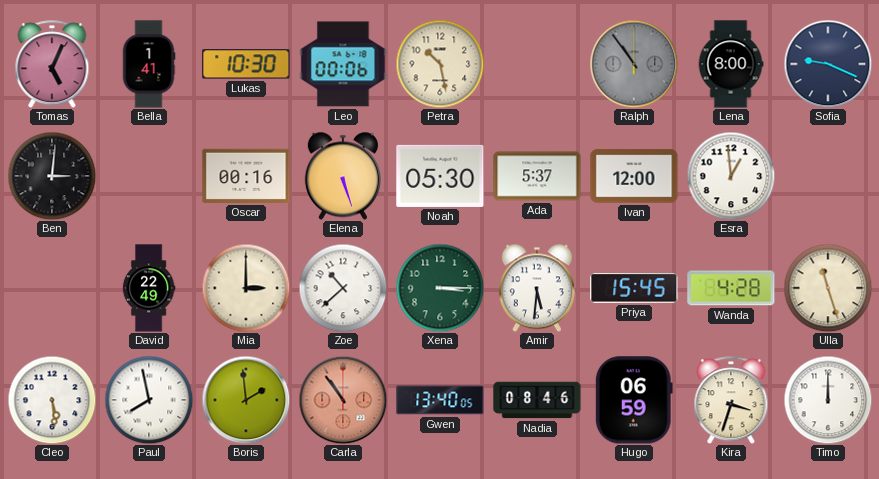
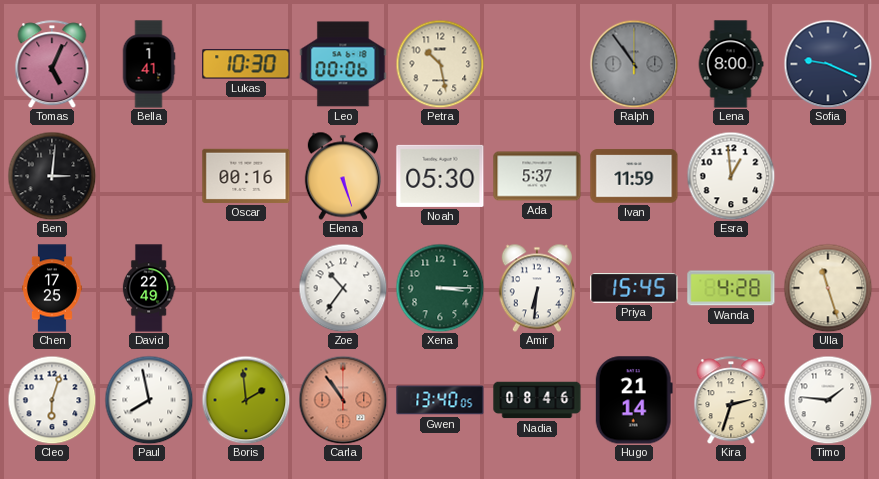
Ivan: 12:00 -> 11:59 (634, 176)
Chen: none -> 17:25 (52, 288)
Mia: 3:00 -> none (246, 288)
Zoe: 10:38 -> 10:36 (343, 288)
Amir: 5:31 -> 6:31 (537, 288)
Cleo: 5:29 -> 6:03 (52, 400)
Hugo: 06:59 -> 21:14 (634, 400)
Kira: 3:33 -> 2:33 (731, 400)
Timo: 12:00 -> 1:46 (828, 400)
